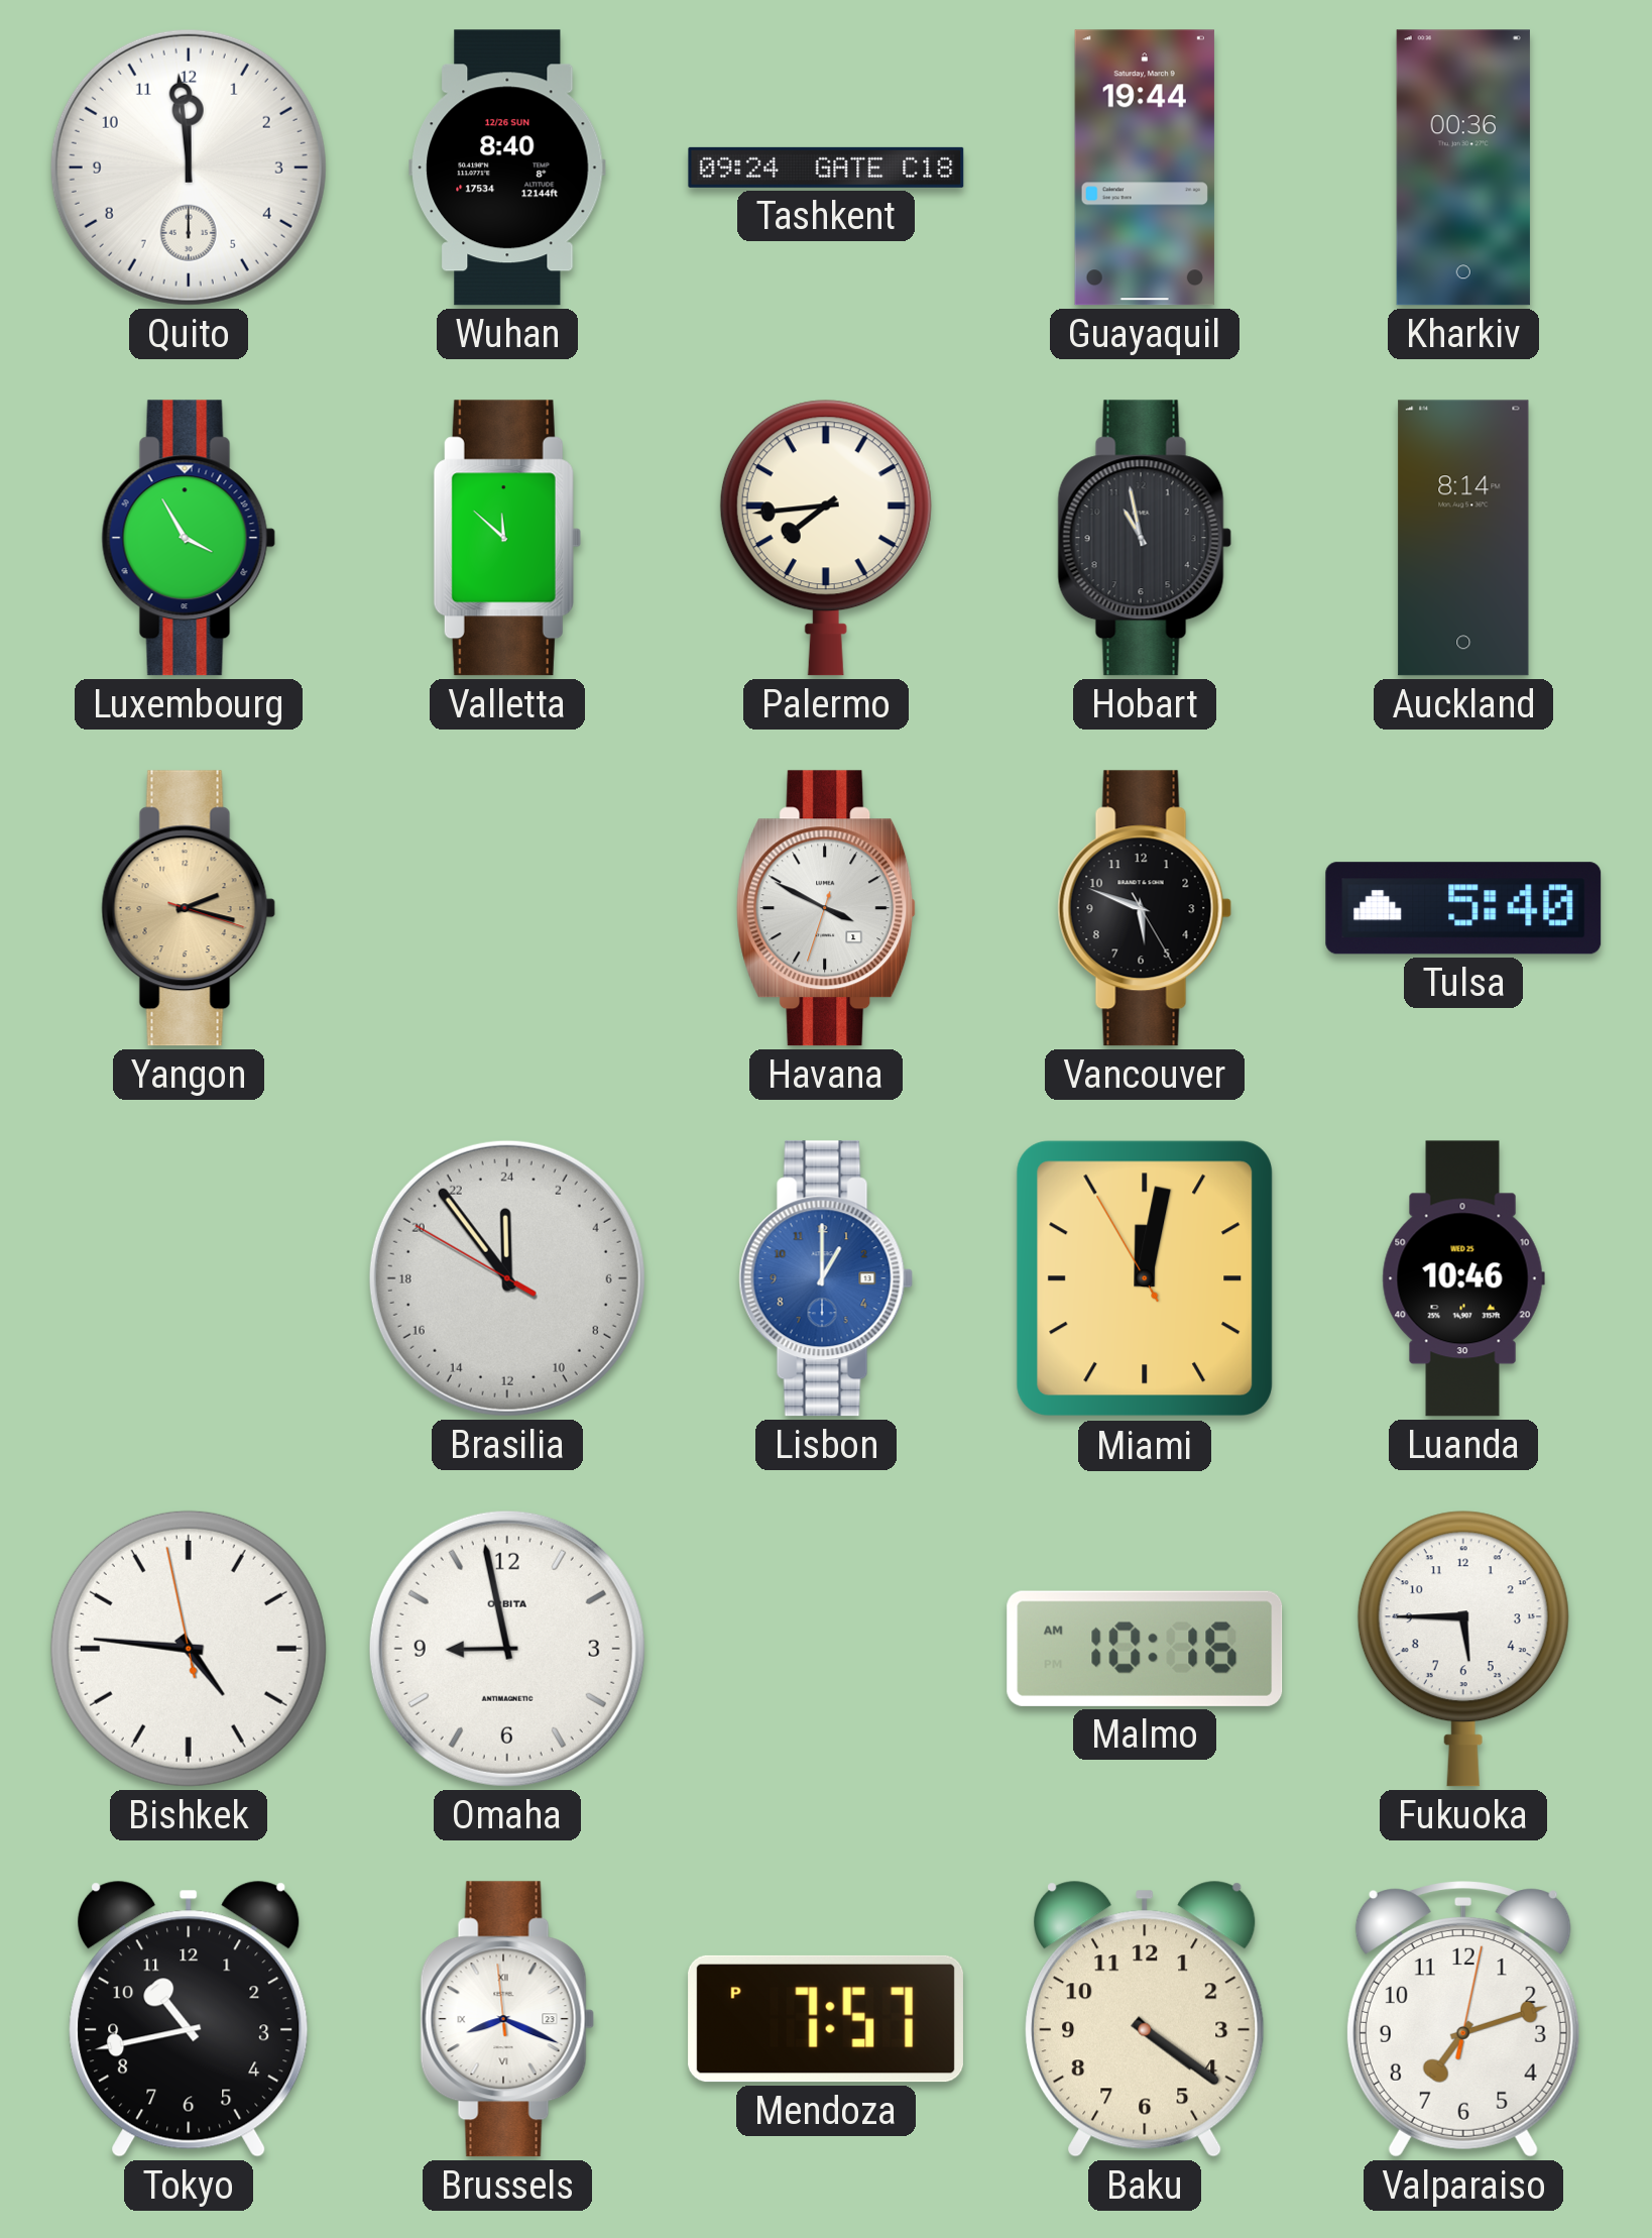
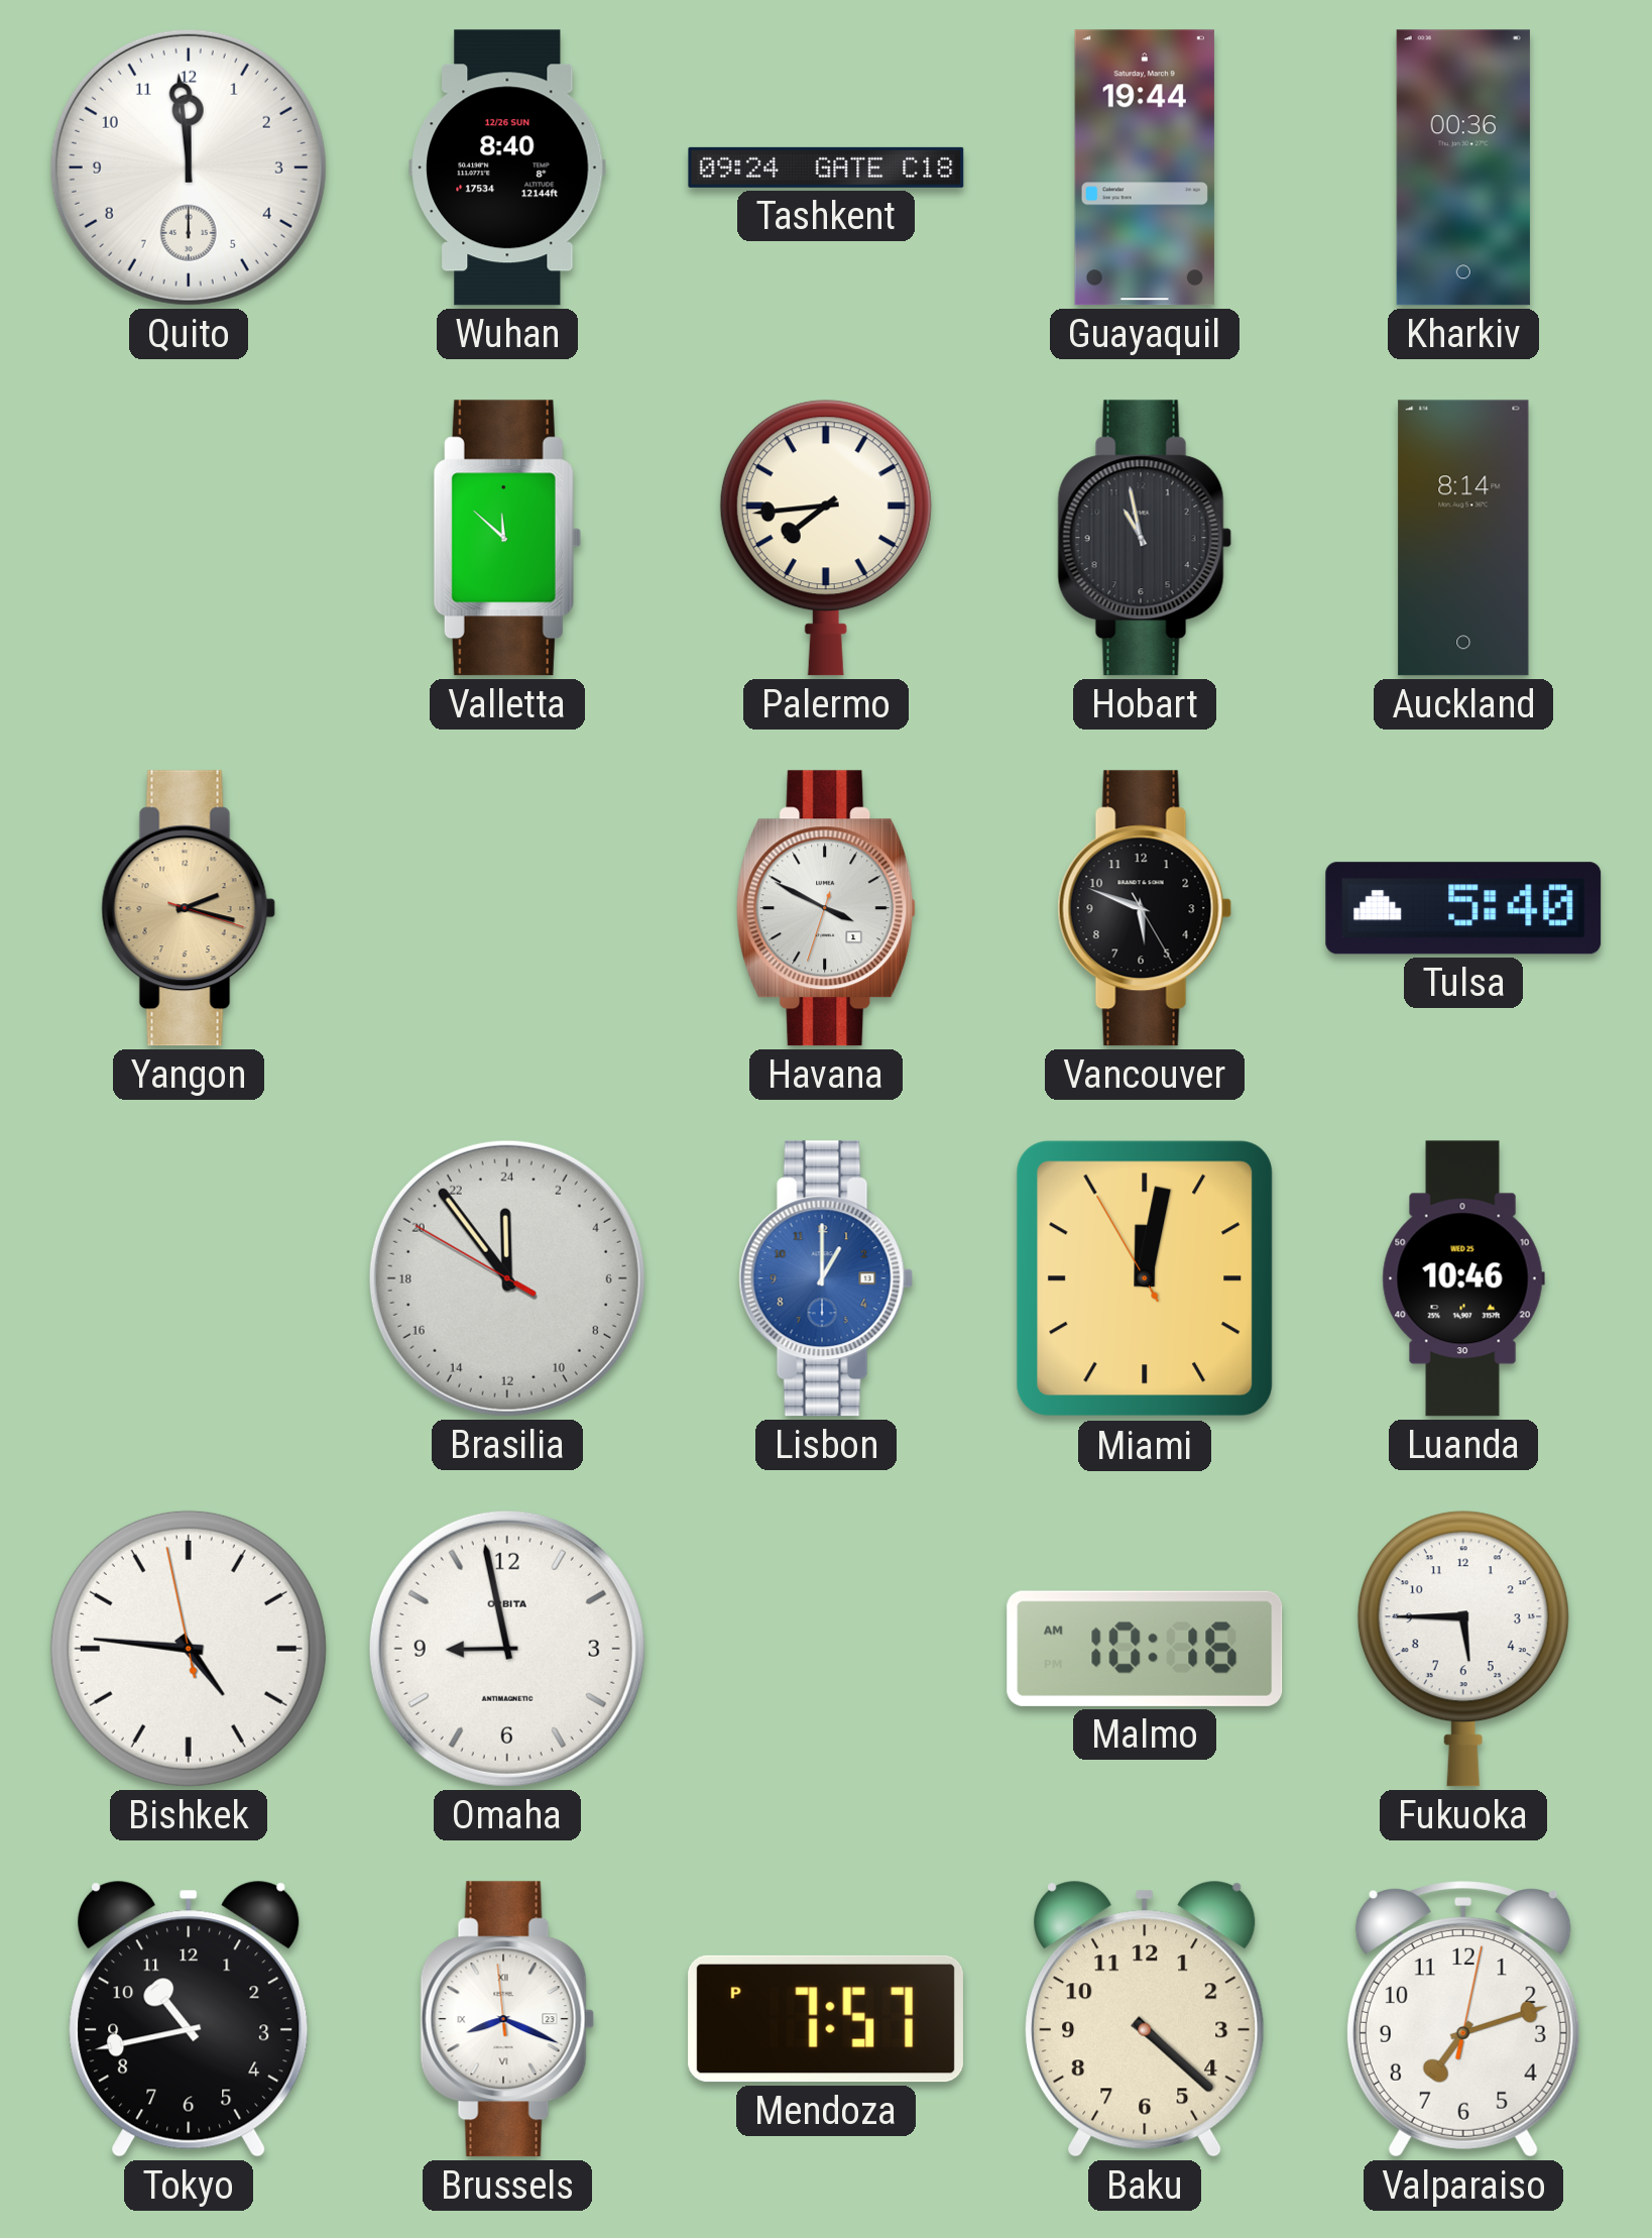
Luxembourg: 3:55 -> none (189, 538)
Baku: 4:21 -> 4:22 (1145, 2019)
